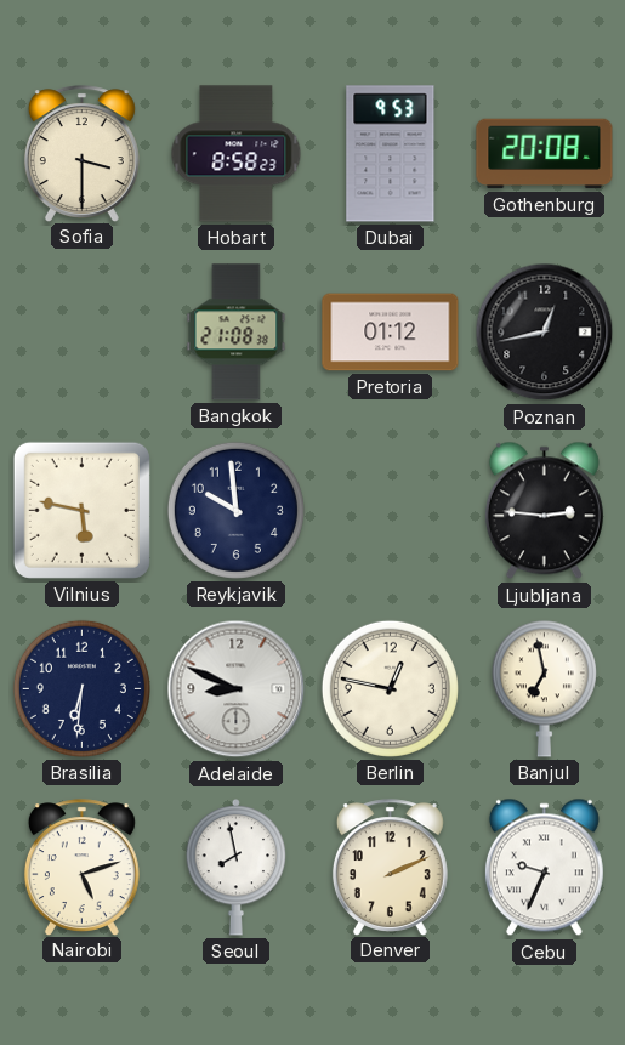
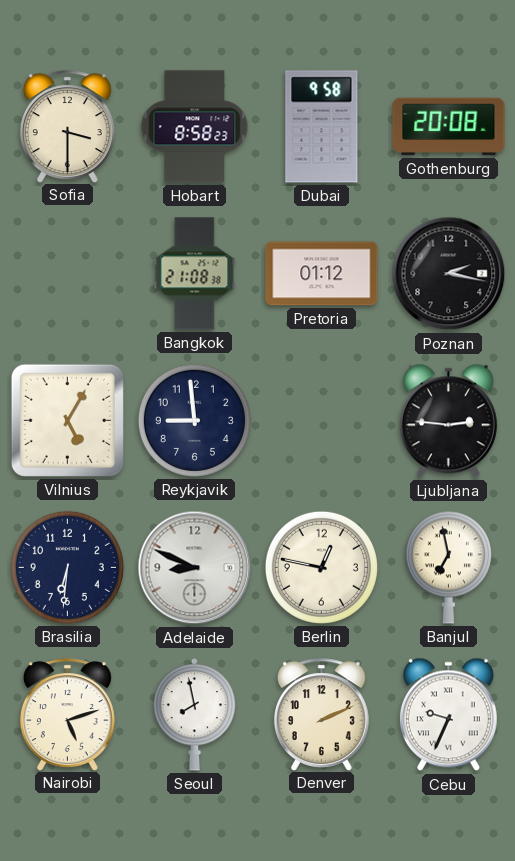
Dubai: 9:53 -> 9:58 (322, 127)
Poznan: 12:43 -> 2:17 (449, 274)
Vilnius: 5:47 -> 5:05 (67, 420)
Reykjavik: 9:59 -> 8:59 (194, 420)
